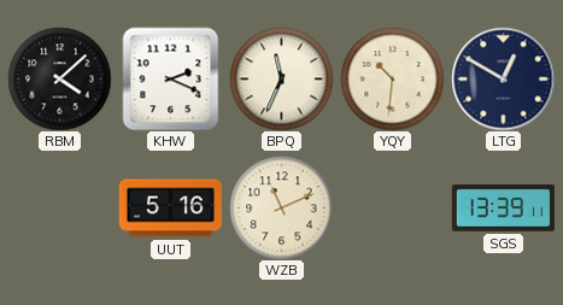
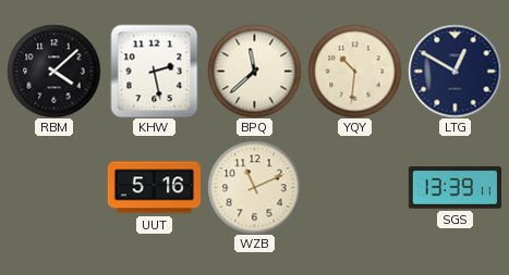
KHW: 2:19 -> 2:28 (155, 71)
BPQ: 11:34 -> 11:38 (254, 71)
